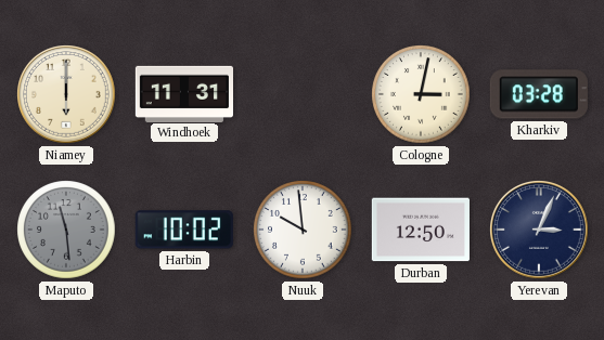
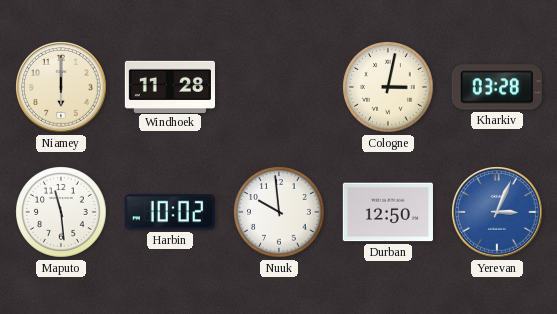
Windhoek: 11:31 -> 11:28 (169, 86)
Maputo dial: grey -> white (61, 212)
Yerevan dial: navy -> blue (498, 213)
